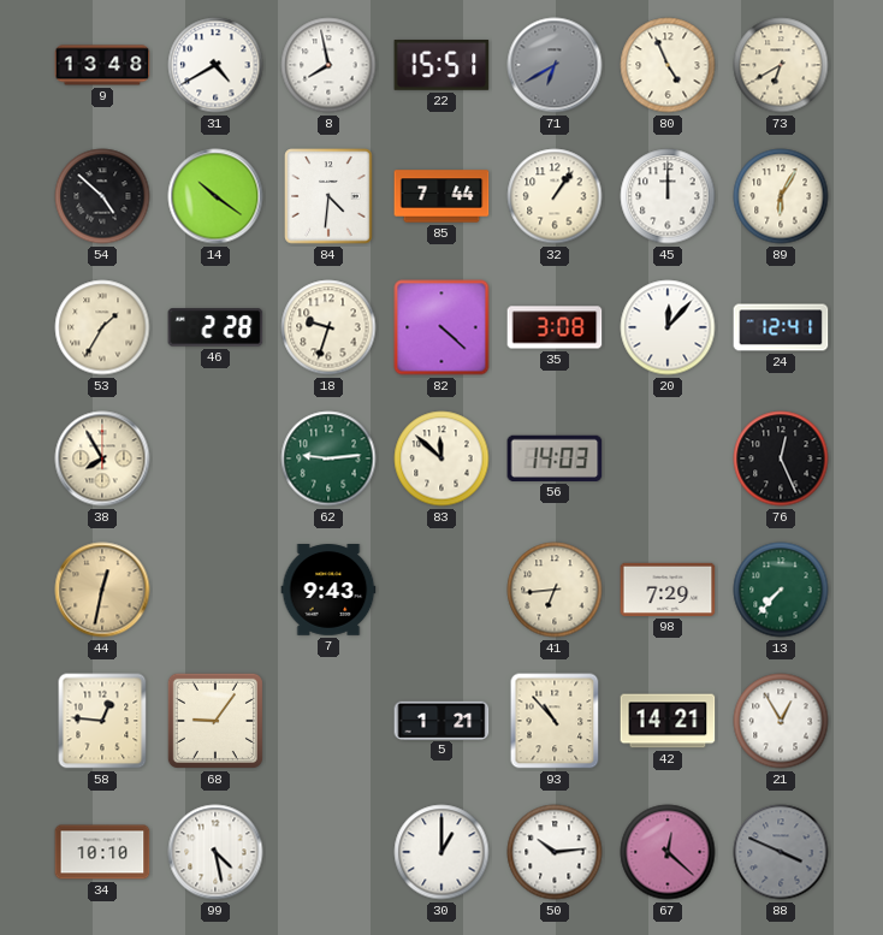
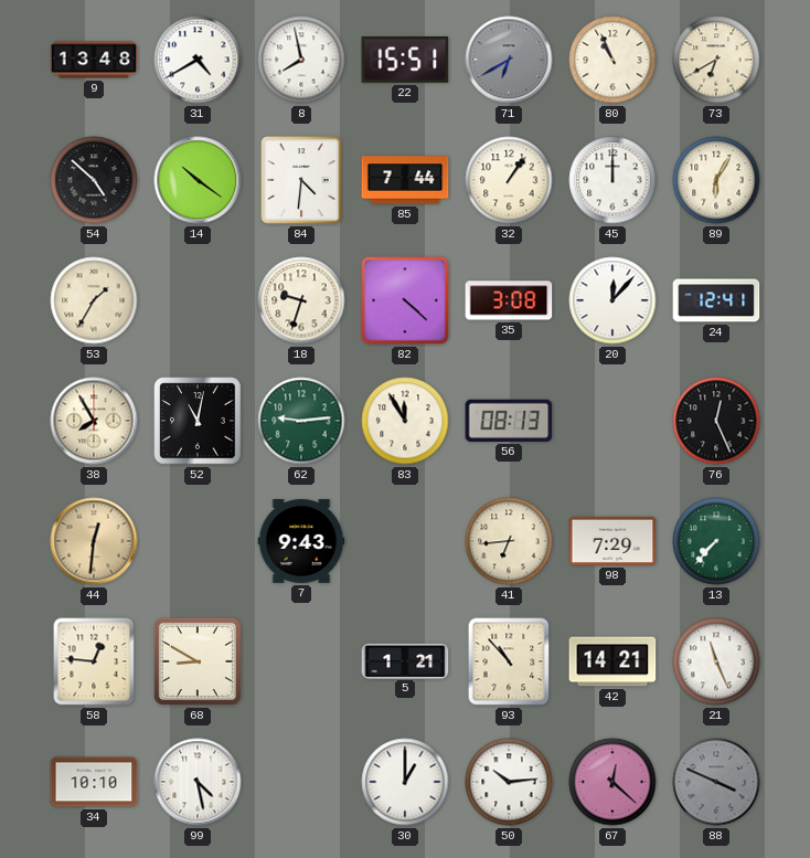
80: 4:56 -> 10:56 (612, 60)
46: 2:28 -> none (215, 327)
52: none -> 11:02 (198, 421)
83: 11:52 -> 11:55 (405, 421)
56: 14:03 -> 08:13 (509, 421)
44: 12:32 -> 12:31 (94, 541)
68: 9:06 -> 8:50 (198, 661)
21: 12:55 -> 11:26 (716, 661)
